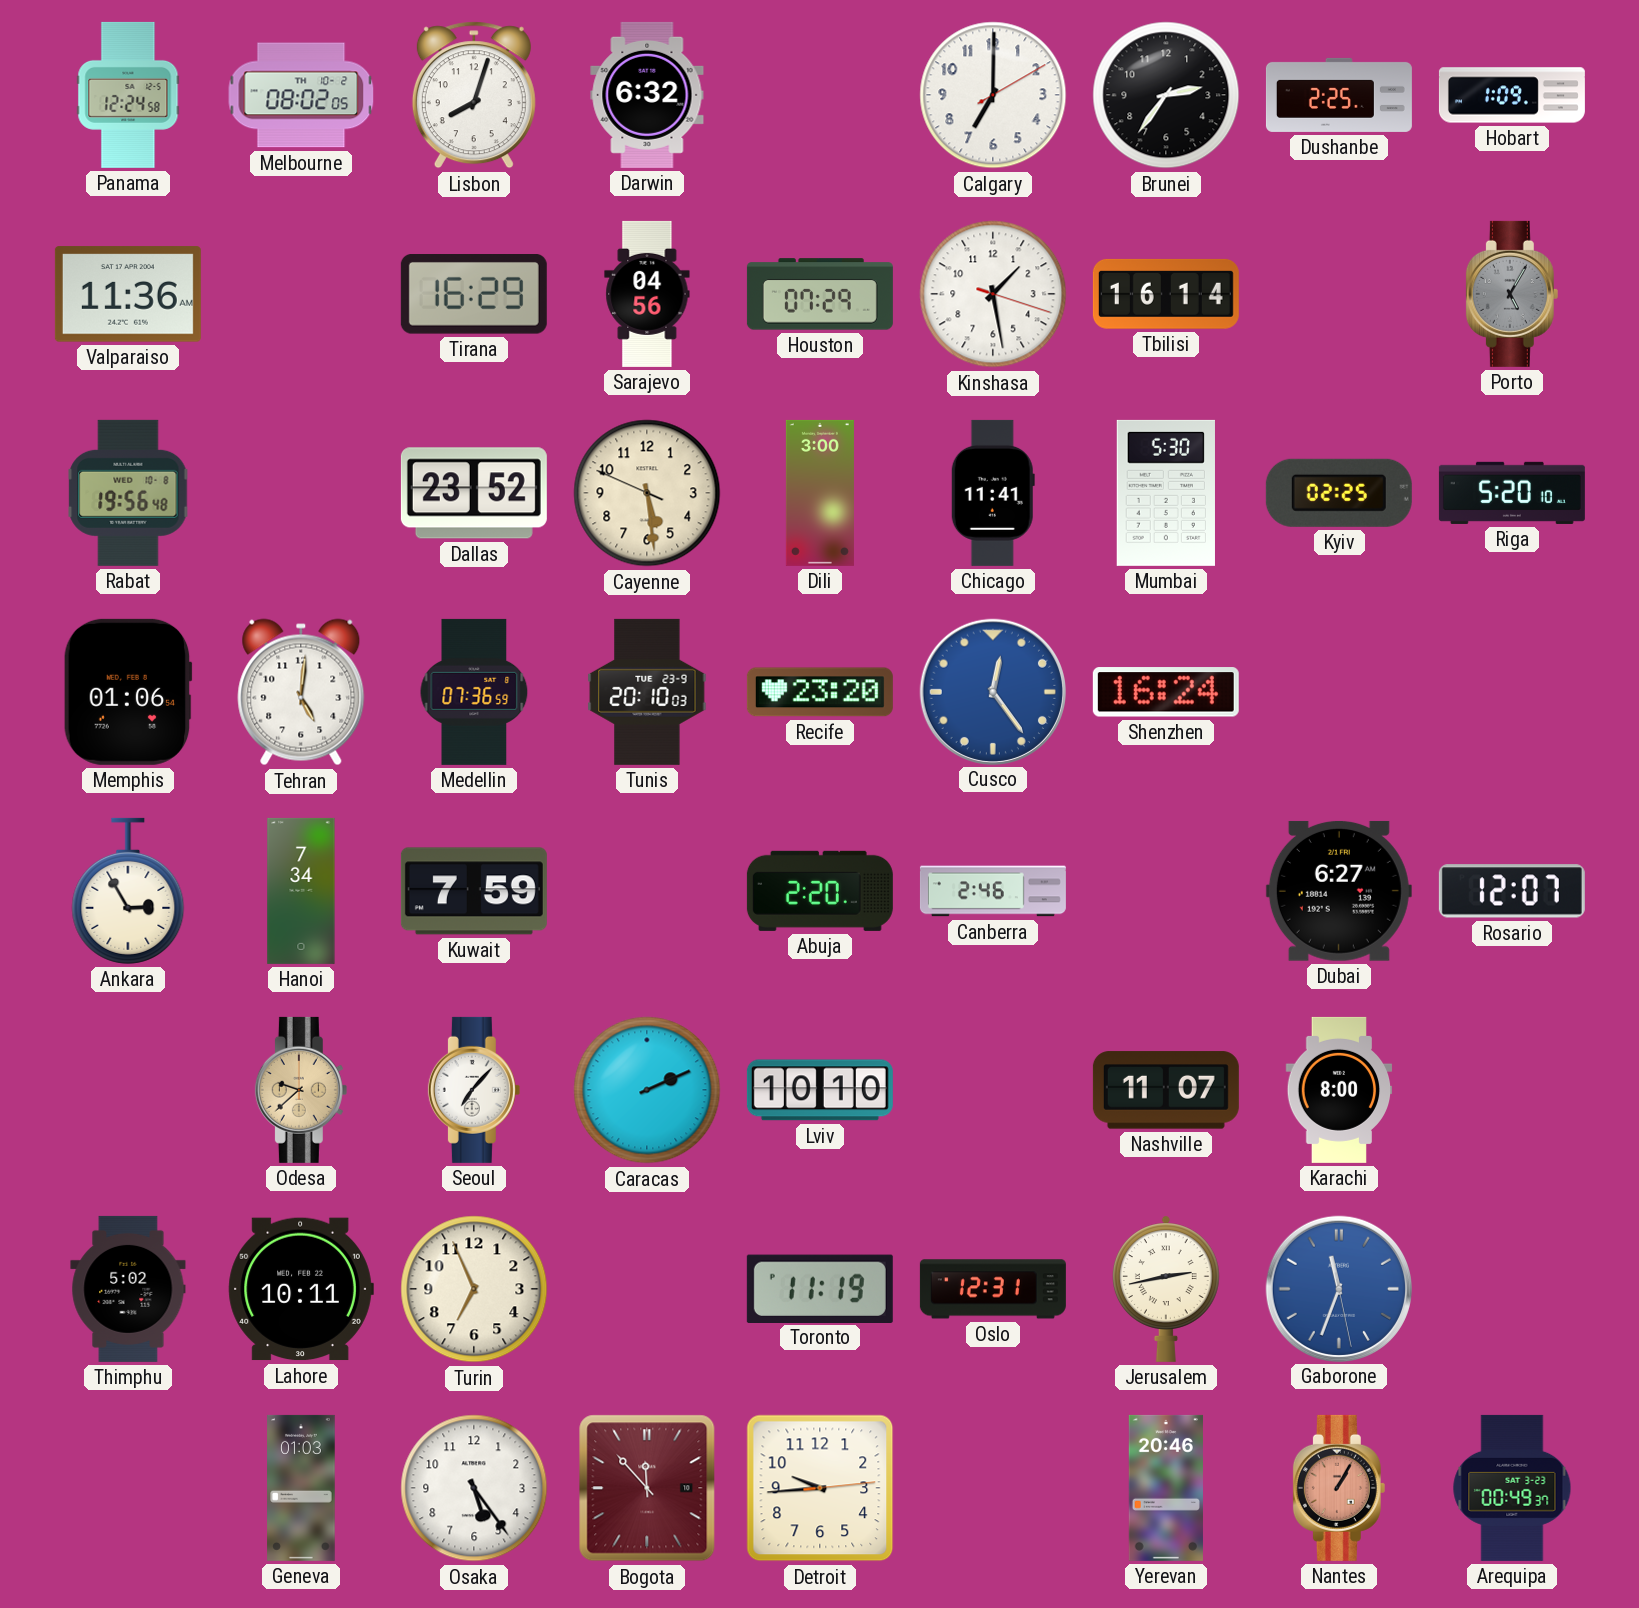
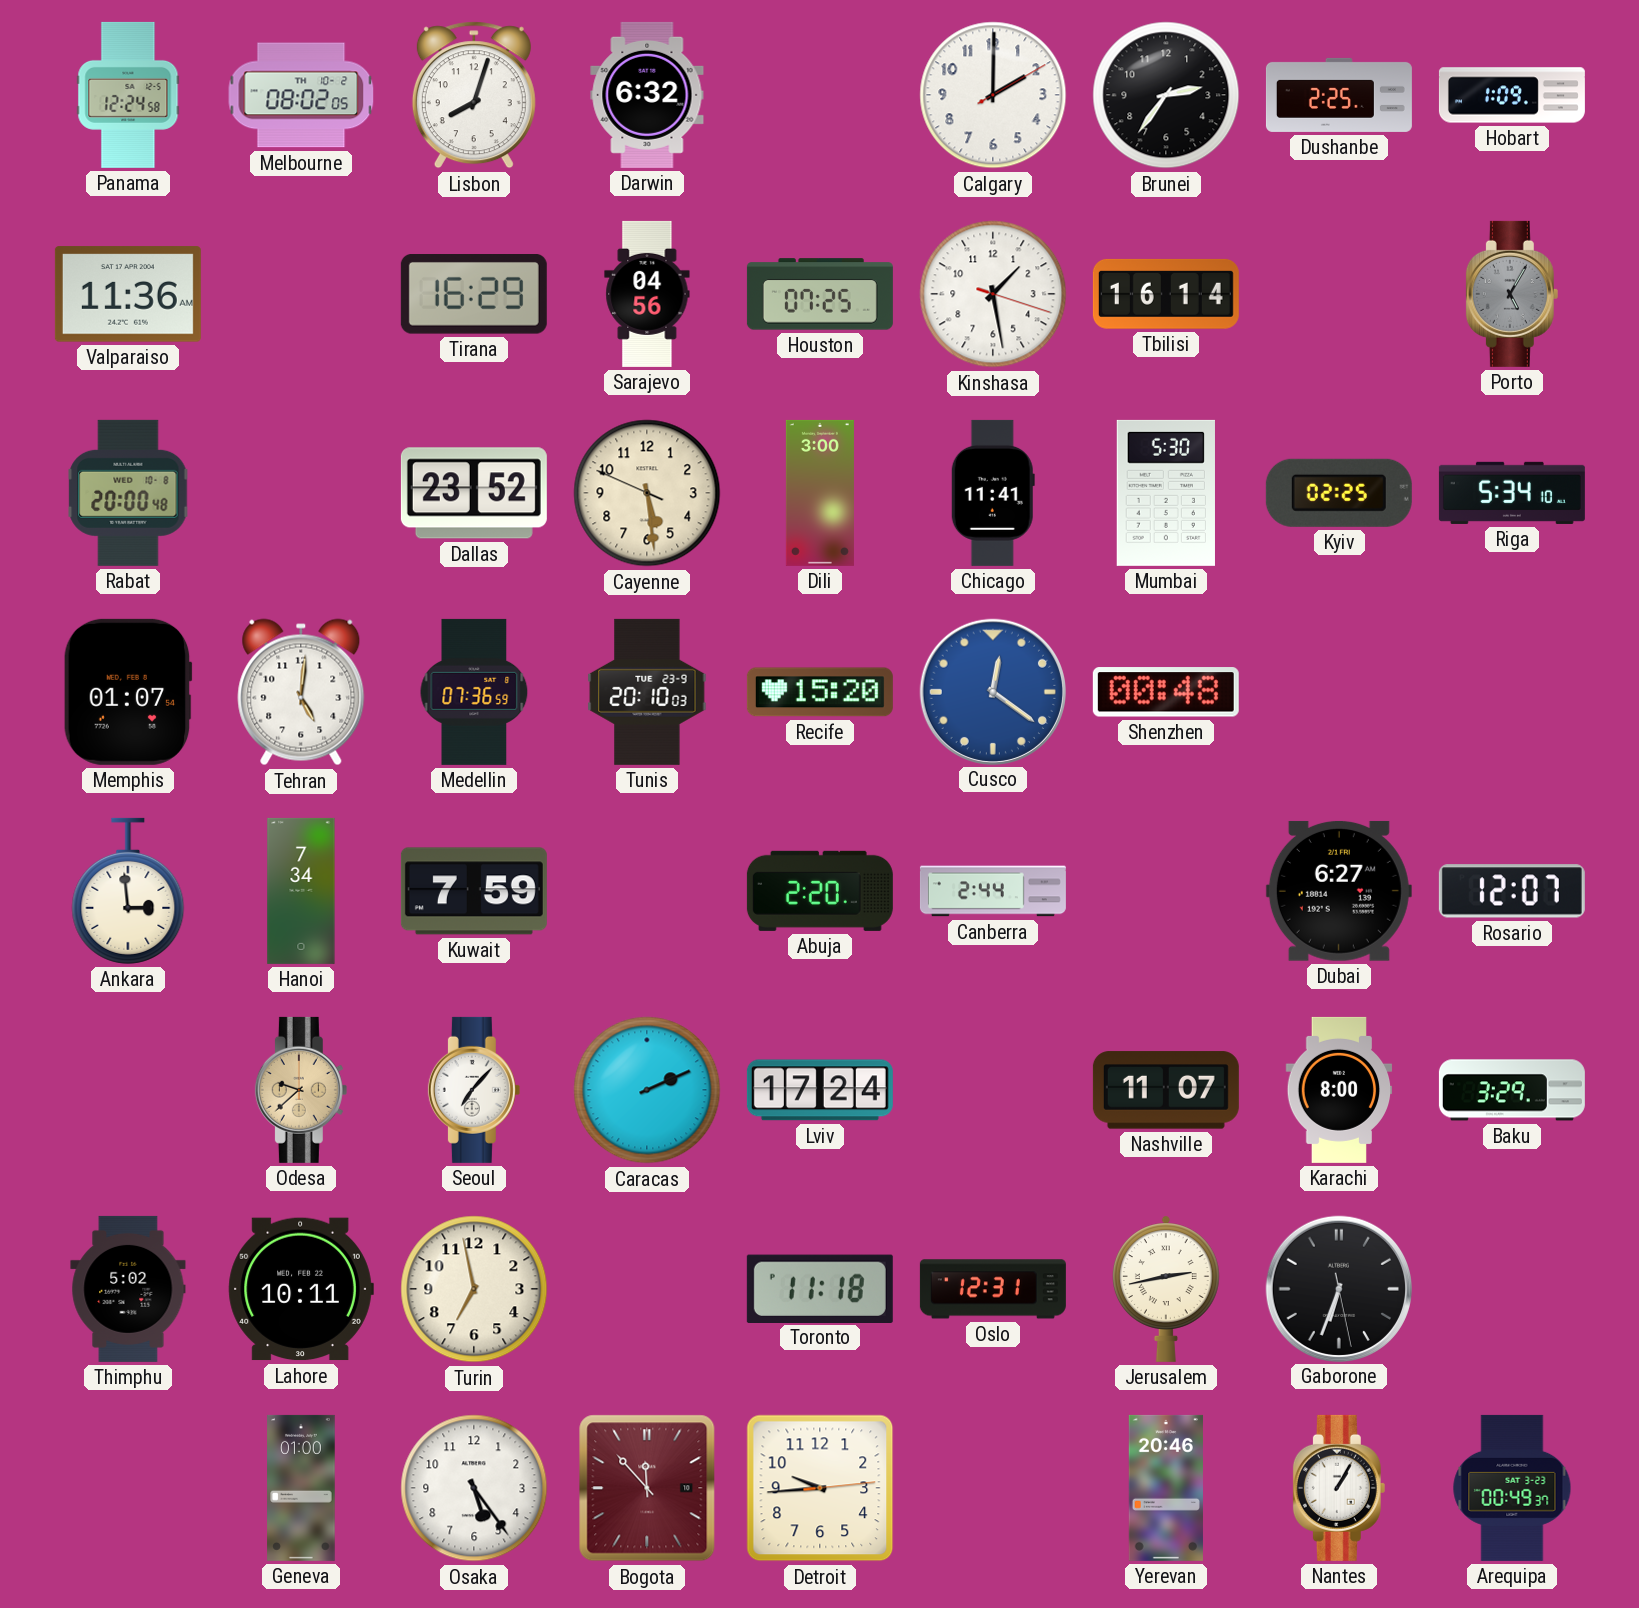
Calgary: 7:00 -> 2:00 (993, 95)
Houston: 07:29 -> 07:25 (820, 294)
Rabat: 19:56 -> 20:00 (128, 493)
Riga: 5:20 -> 5:34 (1512, 493)
Memphis: 01:06 -> 01:07 (128, 692)
Recife: 23:20 -> 15:20 (820, 692)
Cusco: 12:24 -> 12:21 (992, 691)
Shenzhen: 16:24 -> 00:48 (1166, 692)
Ankara: 2:55 -> 2:59 (128, 891)
Canberra: 2:46 -> 2:44 (993, 891)
Lviv: 10:10 -> 17:24 (820, 1090)
Baku: none -> 3:29 (1512, 1090)
Turin: 6:56 -> 6:58 (474, 1289)
Toronto: 11:19 -> 11:18 (820, 1288)
Gaborone: 11:33 -> 6:33 (1338, 1288)
Gaborone dial: blue -> black (1338, 1288)
Geneva: 01:03 -> 01:00 (301, 1488)
Nantes dial: salmon -> white (1339, 1488)
